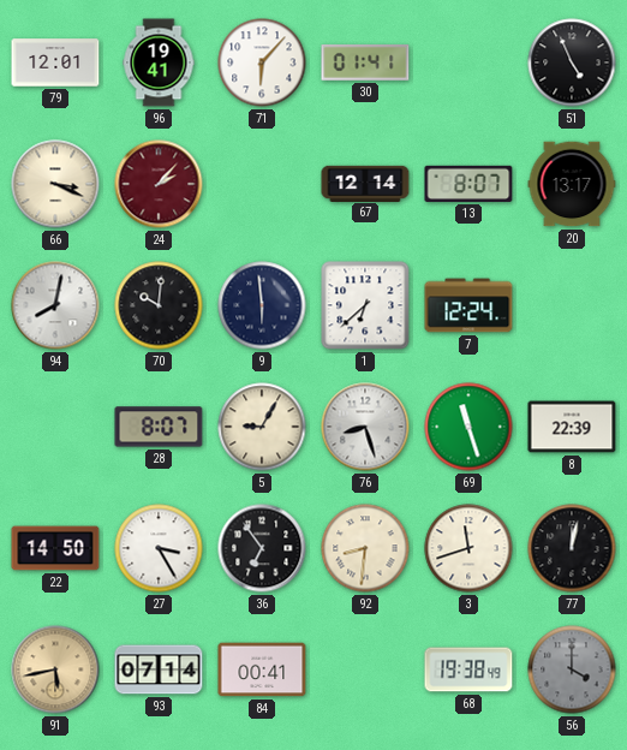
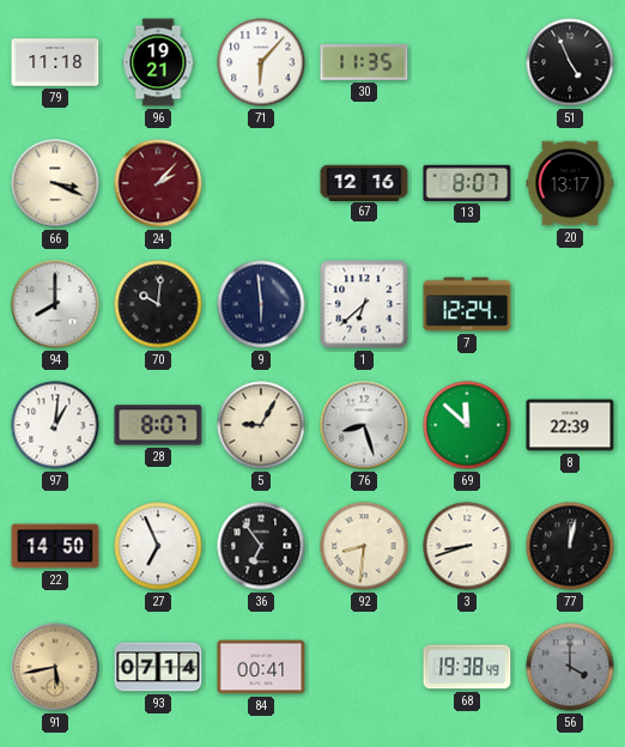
79: 12:01 -> 11:18 (55, 62)
96: 19:41 -> 19:21 (158, 62)
30: 01:41 -> 11:35 (364, 62)
67: 12:14 -> 12:16 (364, 182)
94: 8:02 -> 8:00 (55, 304)
97: none -> 1:01 (55, 425)
69: 11:27 -> 11:52 (467, 425)
27: 3:25 -> 6:56 (158, 546)
3: 11:42 -> 8:42 (467, 546)
